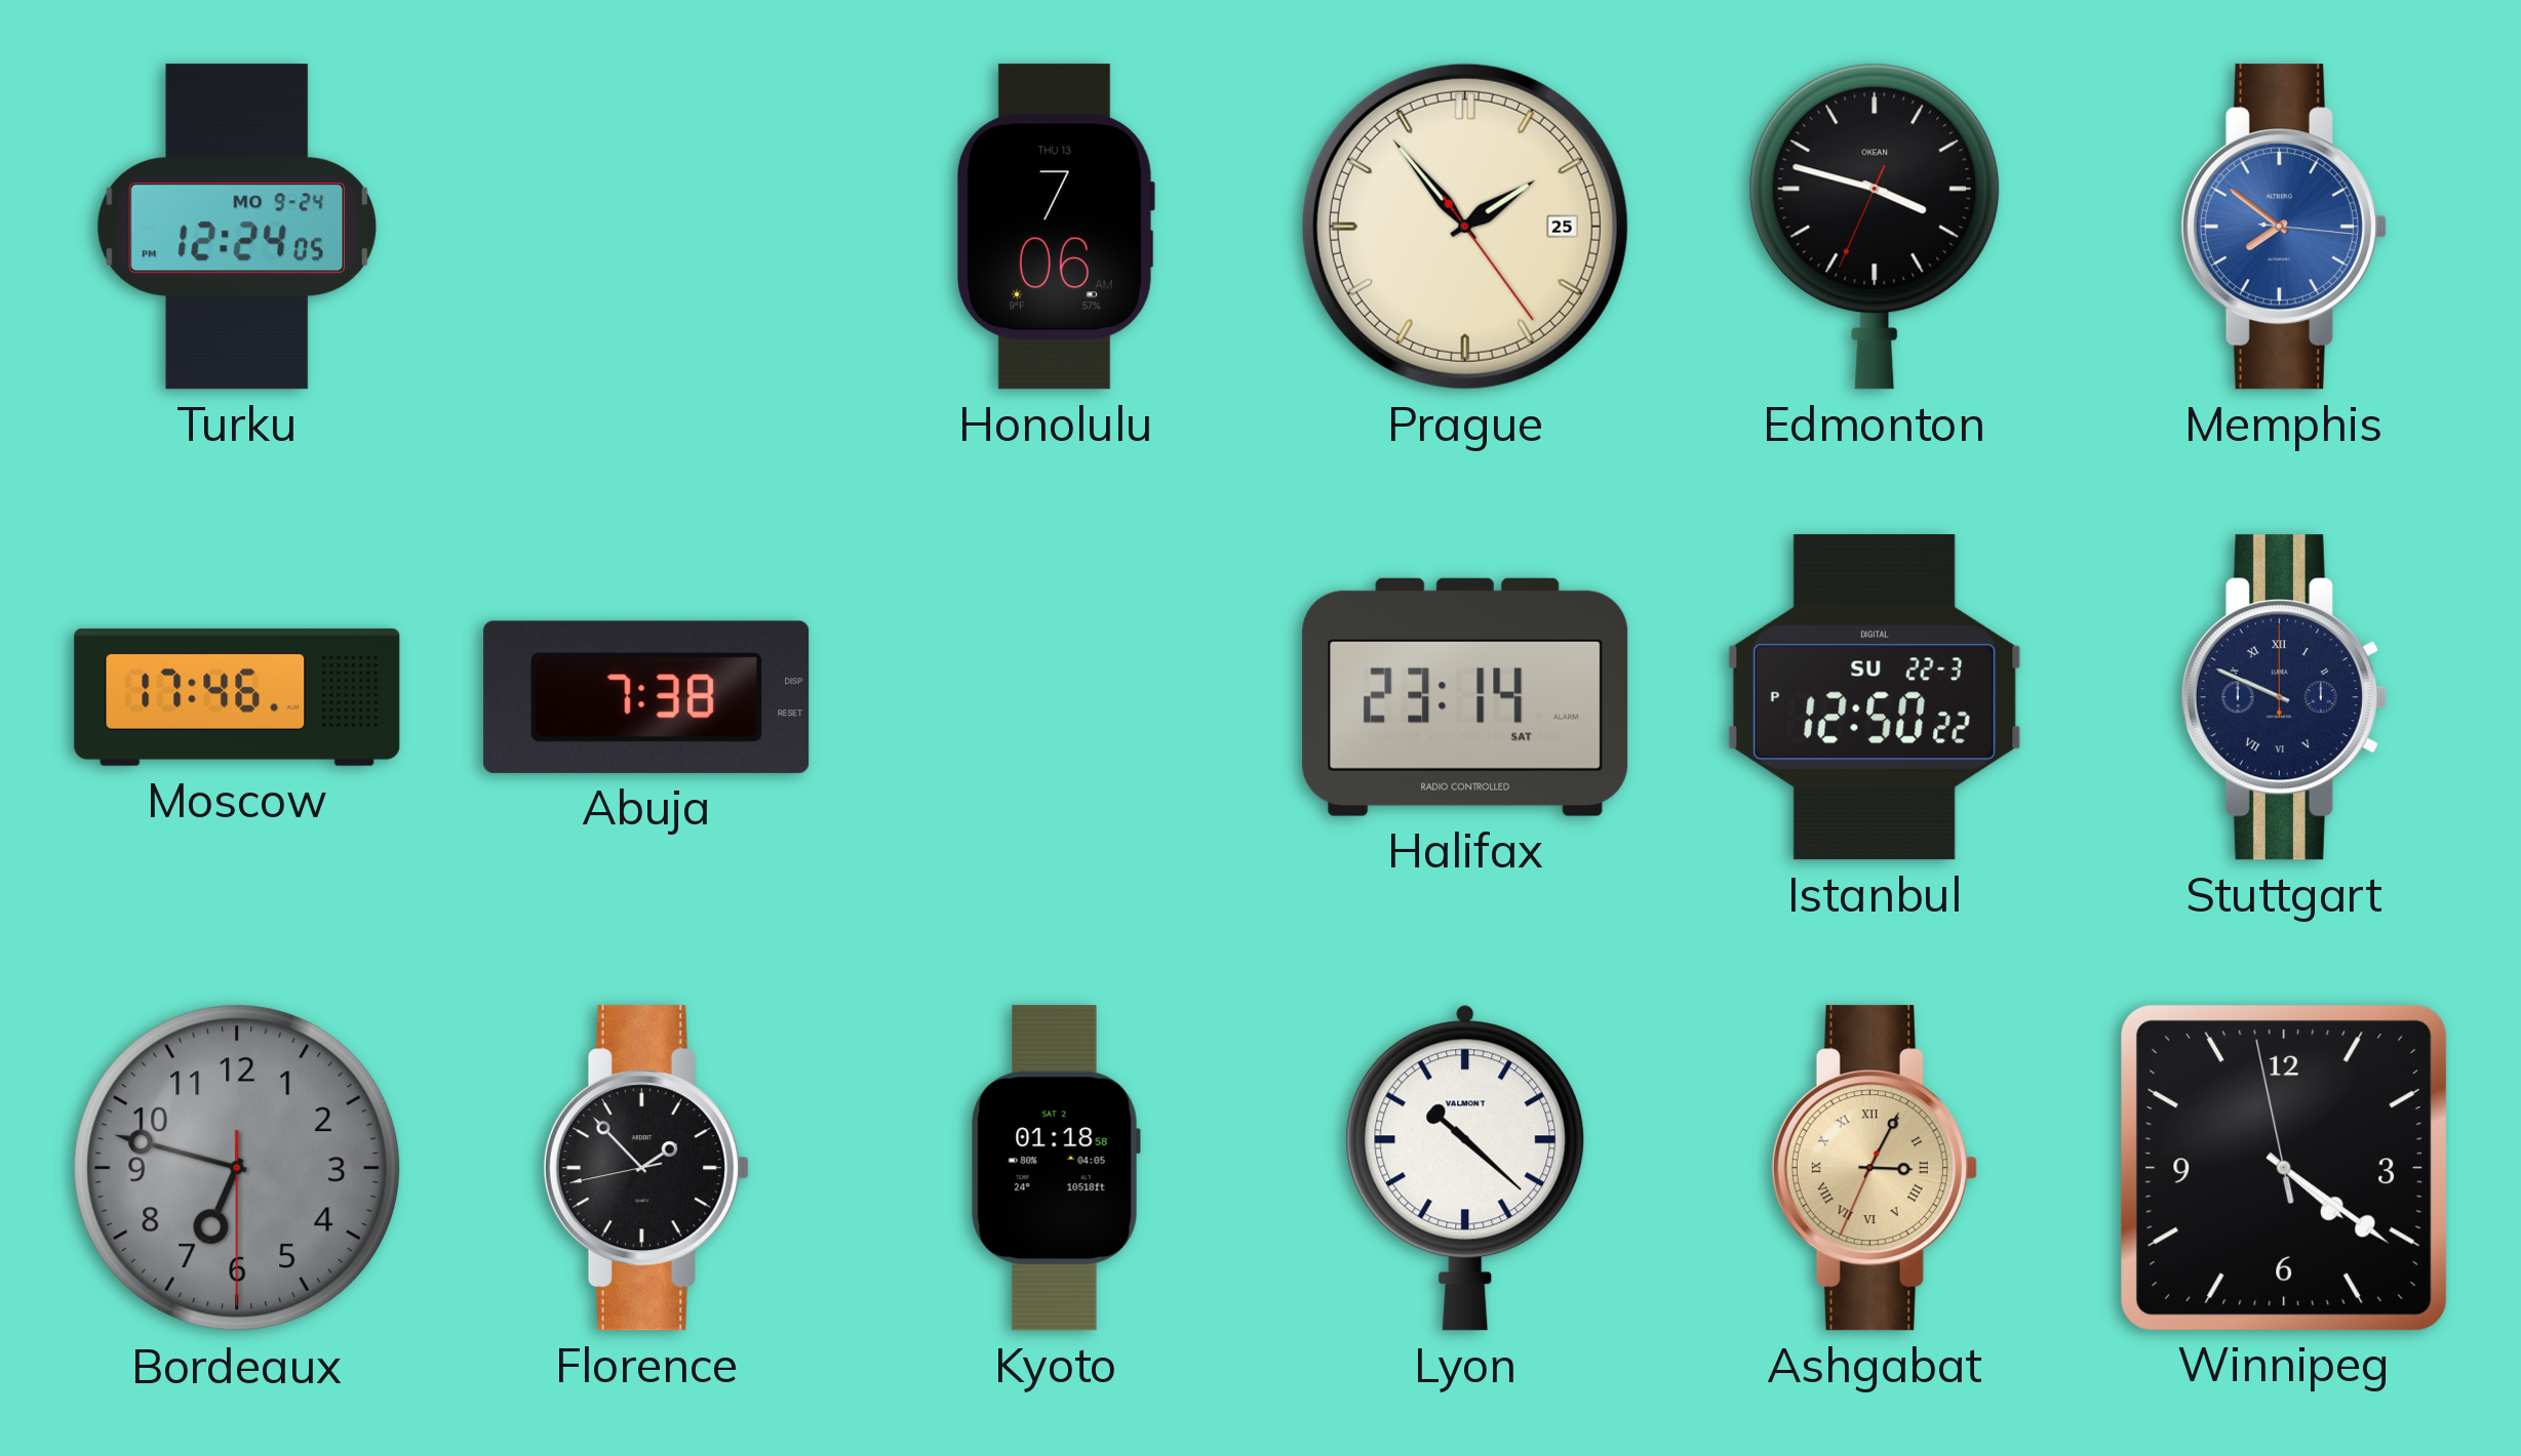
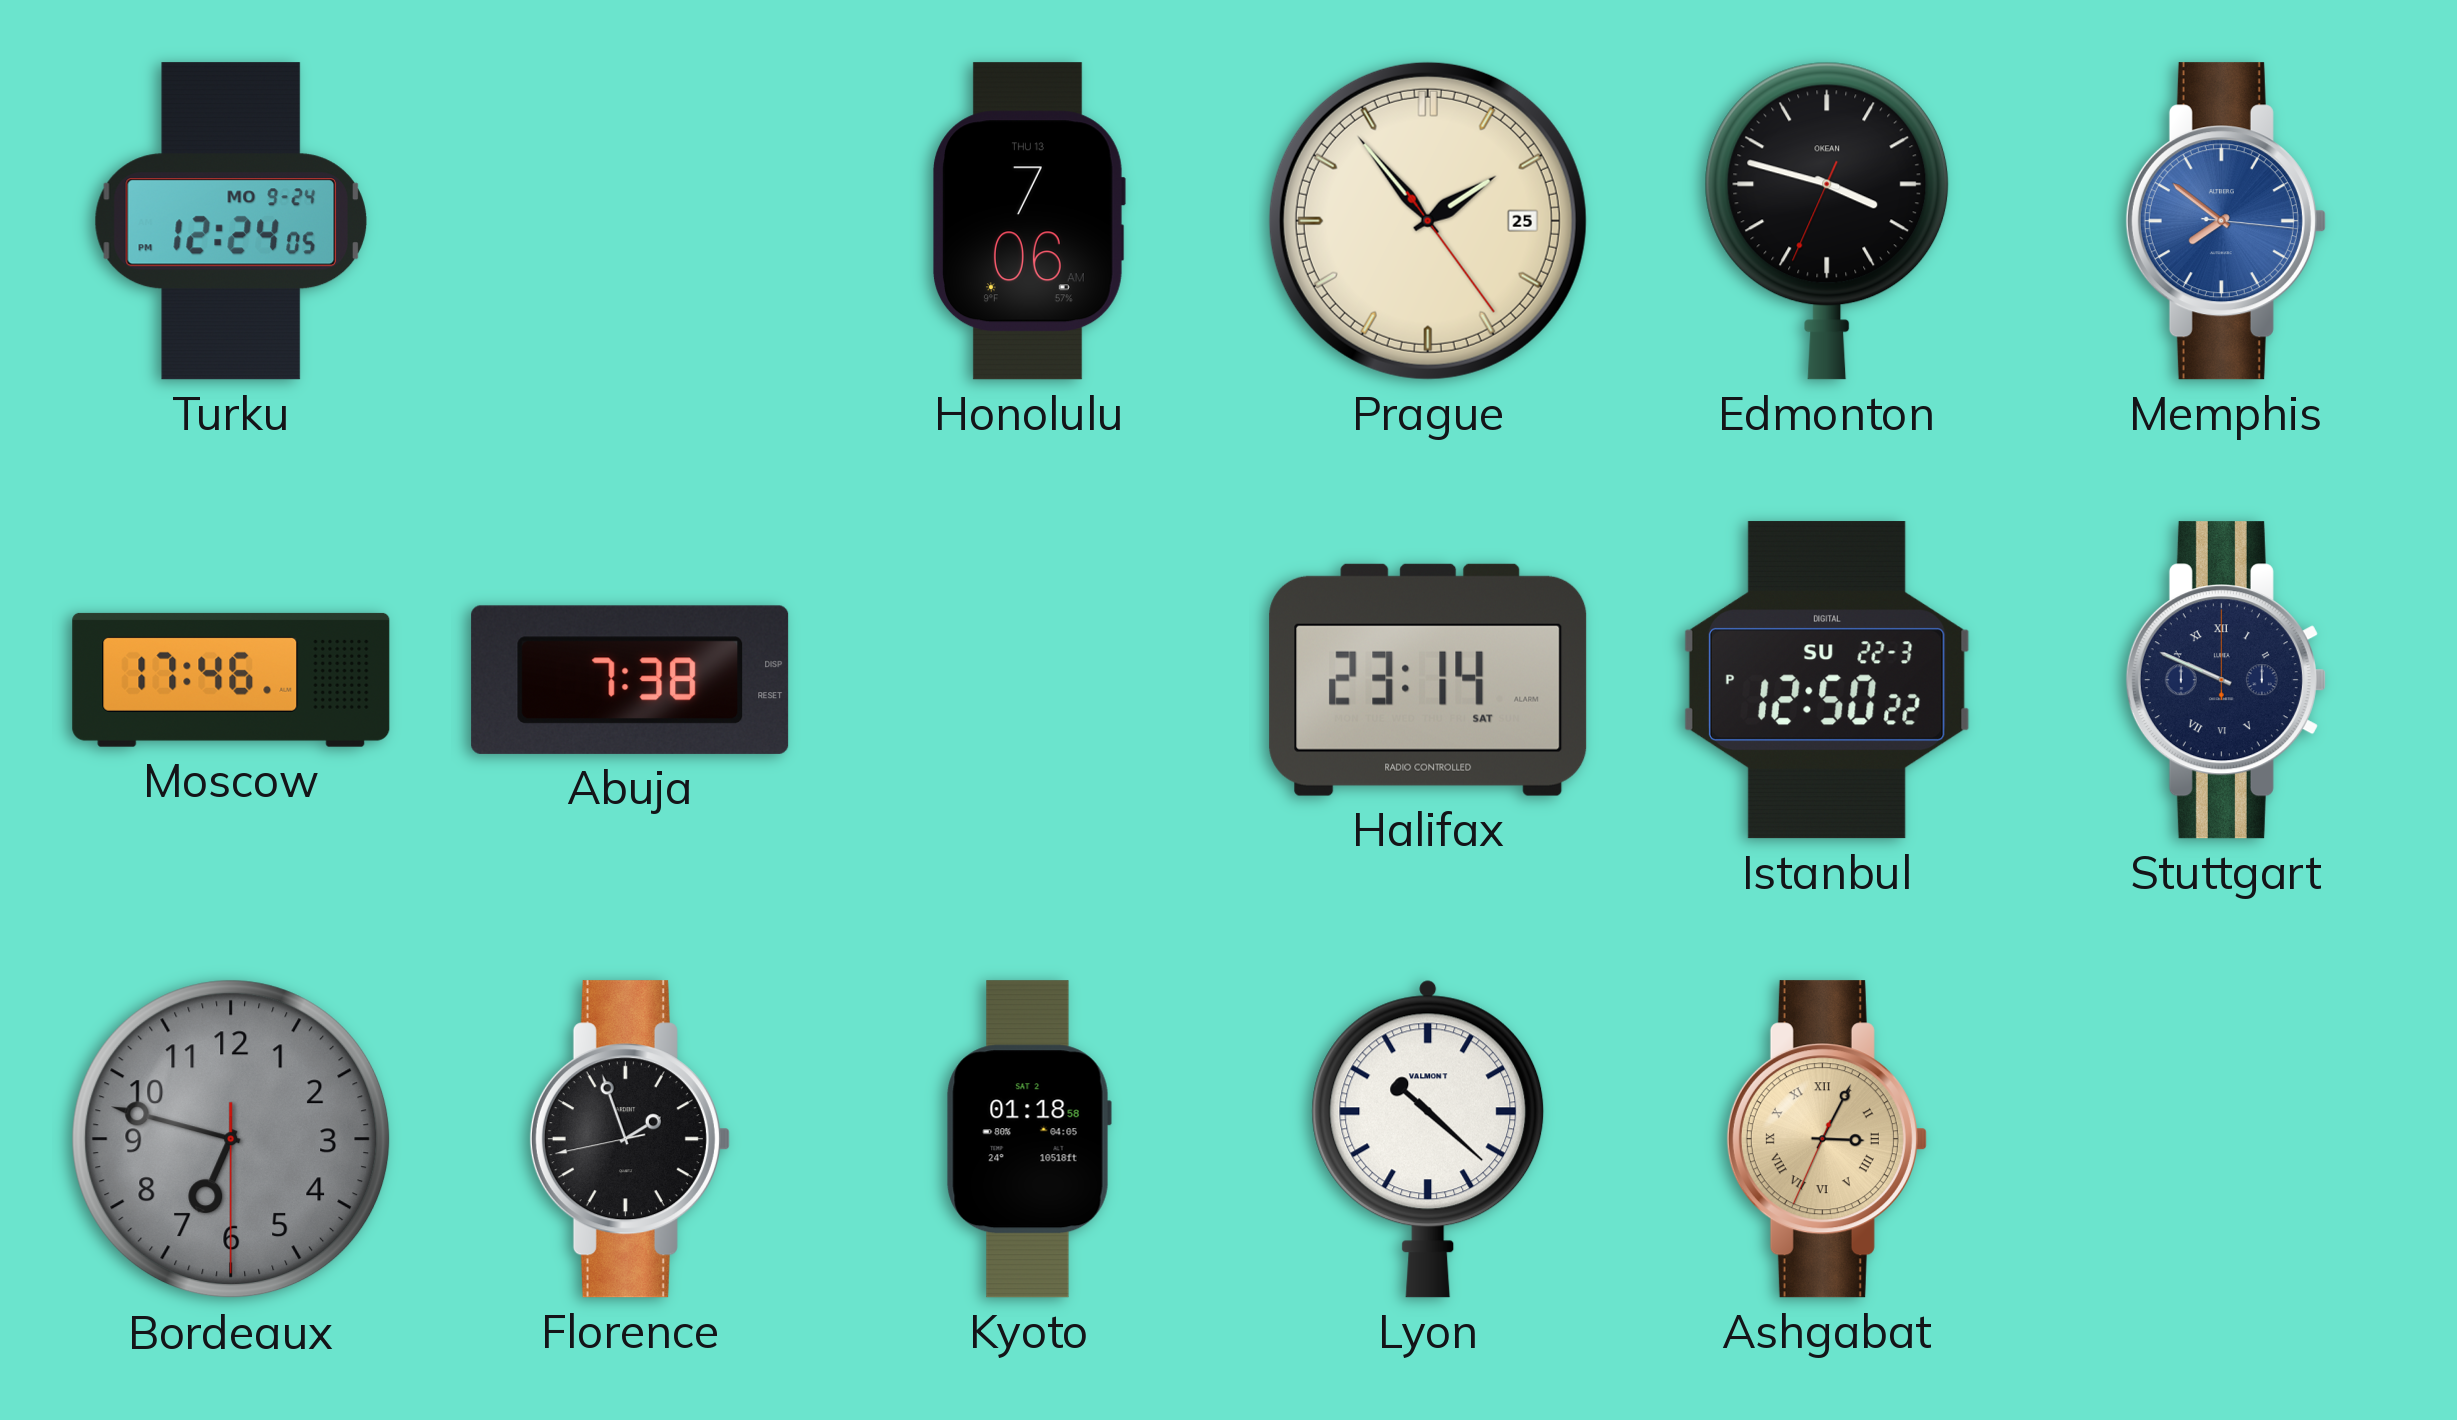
Florence: 1:52 -> 1:56 (630, 1139)
Winnipeg: 4:20 -> none (2283, 1167)
